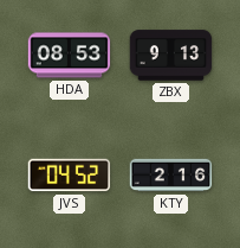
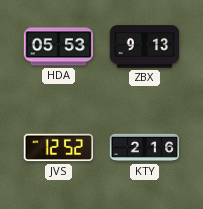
HDA: 08:53 -> 05:53 (59, 47)
JVS: 04:52 -> 12:52 (59, 148)
